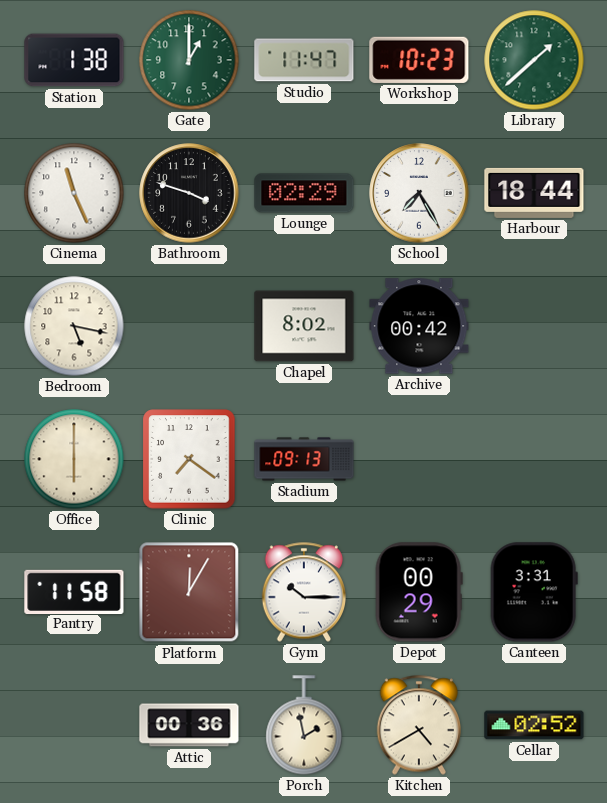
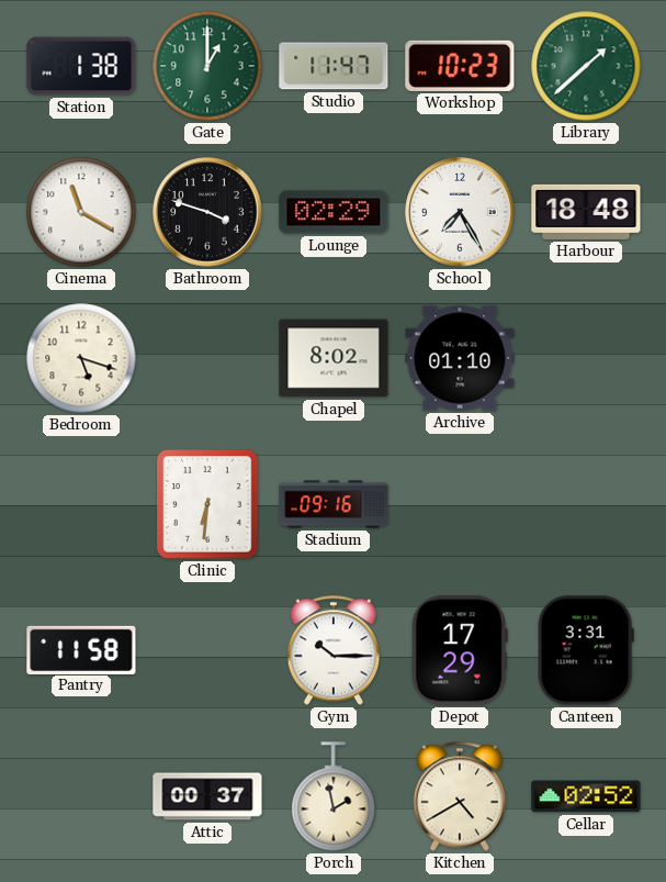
Cinema: 11:26 -> 11:20 (81, 212)
Harbour: 18:44 -> 18:48 (586, 212)
Bedroom: 5:17 -> 5:18 (81, 358)
Archive: 00:42 -> 01:10 (460, 358)
Office: 6:00 -> none (74, 459)
Clinic: 7:21 -> 6:31 (207, 504)
Stadium: 09:13 -> 09:16 (334, 504)
Platform: 12:05 -> none (189, 592)
Depot: 00:29 -> 17:29 (460, 650)
Attic: 00:36 -> 00:37 (207, 796)
